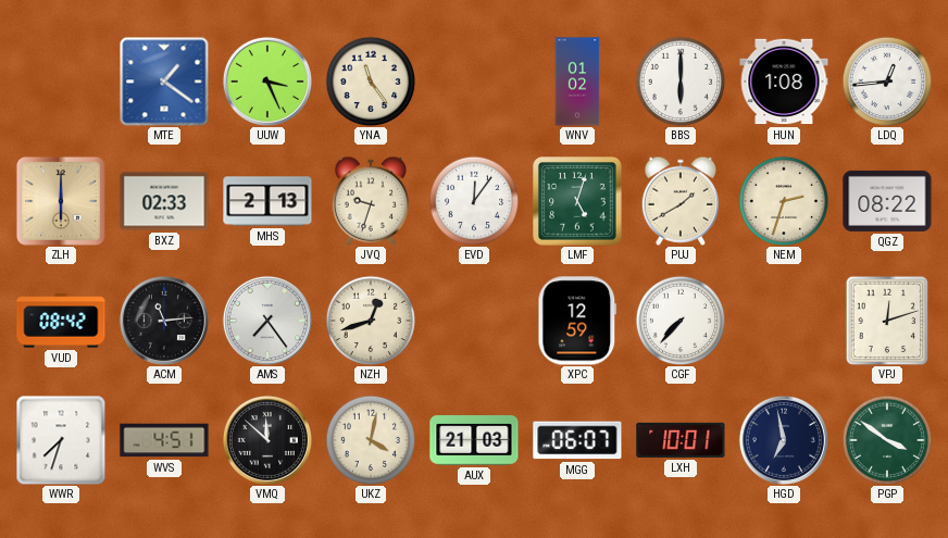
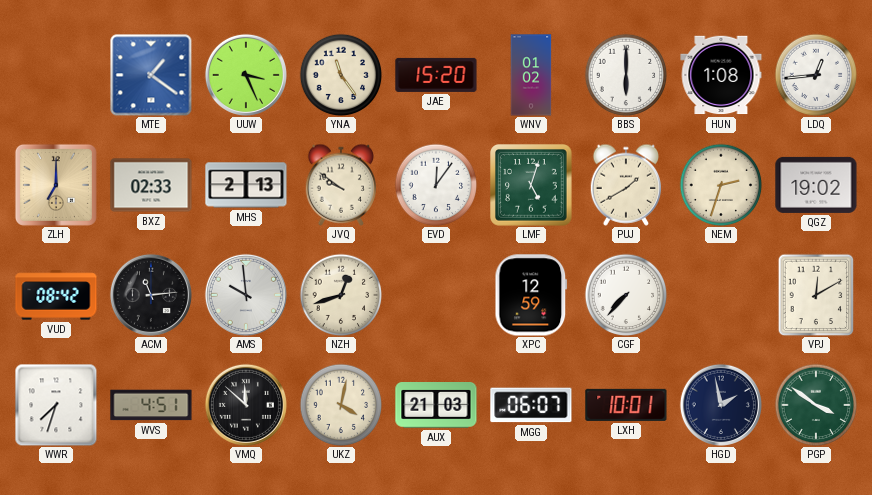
JAE: none -> 15:20 (436, 75)
ZLH: 6:00 -> 7:00 (56, 185)
JVQ: 9:33 -> 9:51 (340, 185)
QGZ: 08:22 -> 19:02 (816, 185)
AMS: 7:24 -> 9:59 (246, 295)
VPJ: 12:12 -> 12:10 (816, 295)
HGD: 6:58 -> 1:58 (721, 405)
